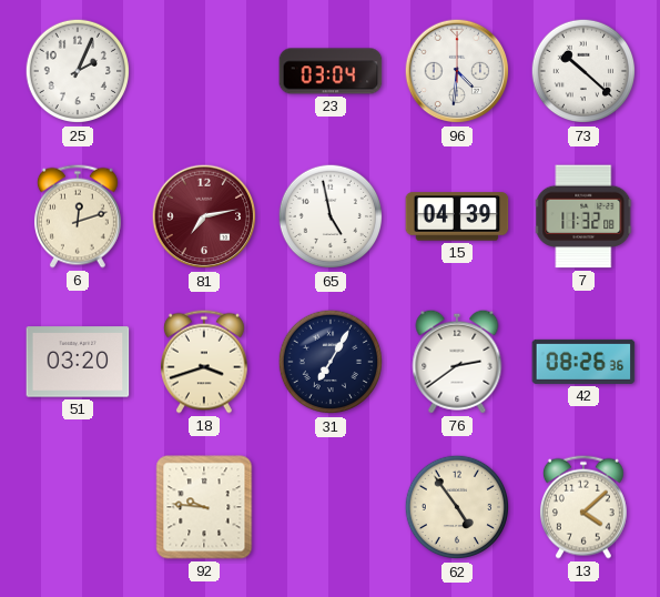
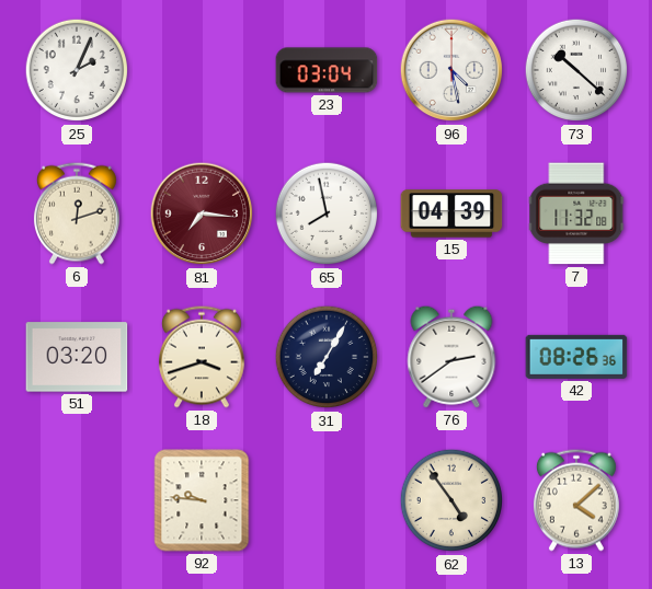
96: 4:31 -> 4:28 (451, 70)
81: 7:13 -> 7:16 (202, 213)
65: 4:58 -> 7:58 (327, 213)
